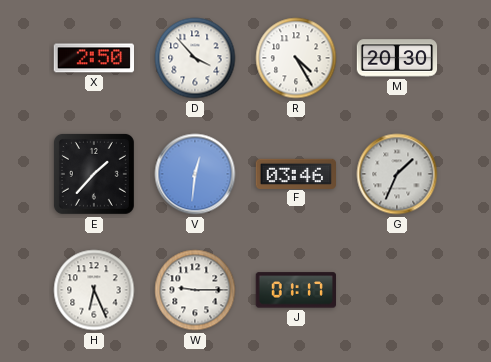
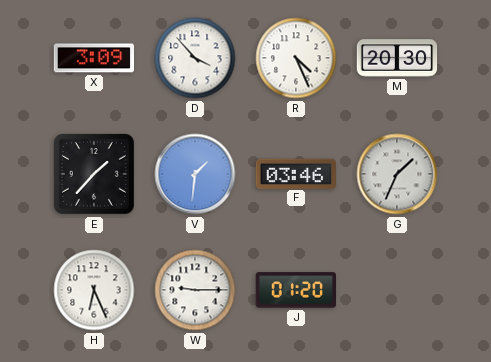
X: 2:50 -> 3:09 (93, 58)
R: 4:25 -> 4:26 (296, 58)
V: 12:31 -> 1:31 (195, 174)
J: 01:17 -> 01:20 (295, 290)
